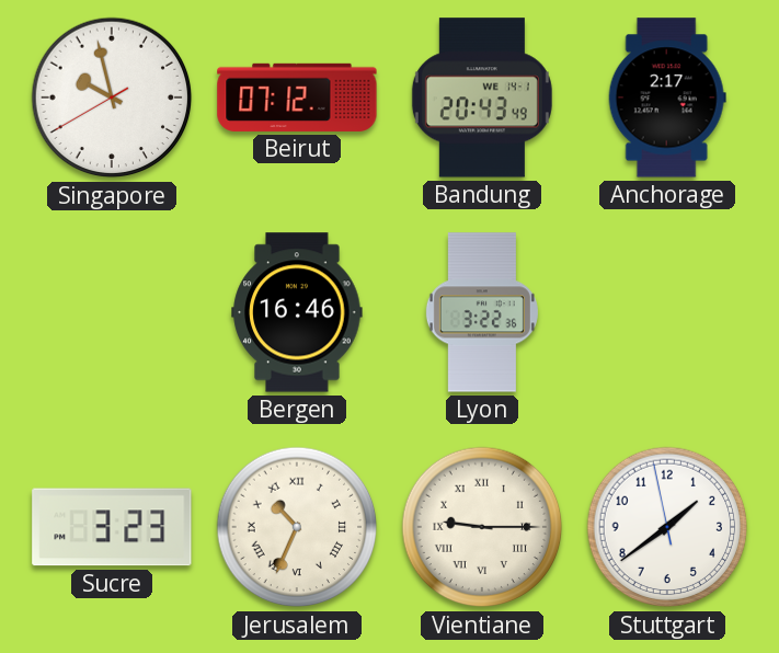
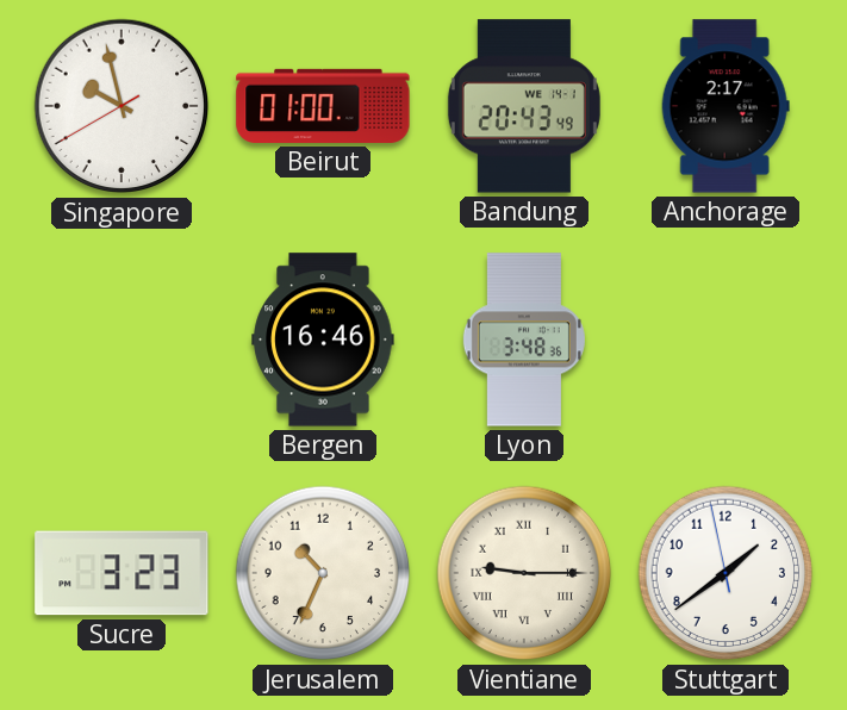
Beirut: 07:12 -> 01:00 (323, 106)
Lyon: 3:22 -> 3:48 (524, 340)
Jerusalem numerals: Roman -> Arabic (323, 573)
